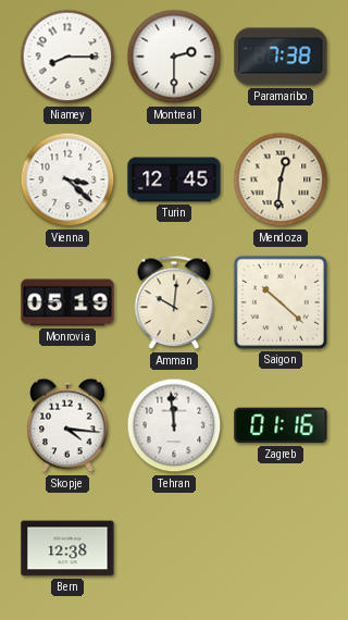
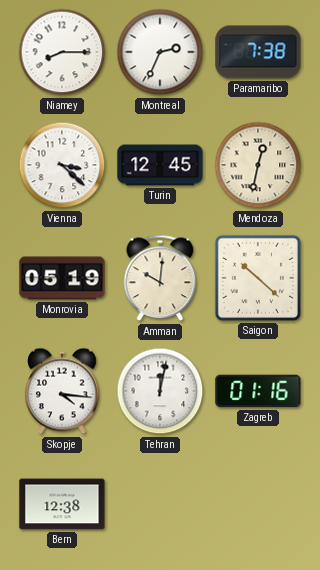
Montreal: 2:30 -> 2:34 (160, 52)
Mendoza: 12:31 -> 12:32 (258, 165)
Tehran: 11:59 -> 12:02 (160, 391)
